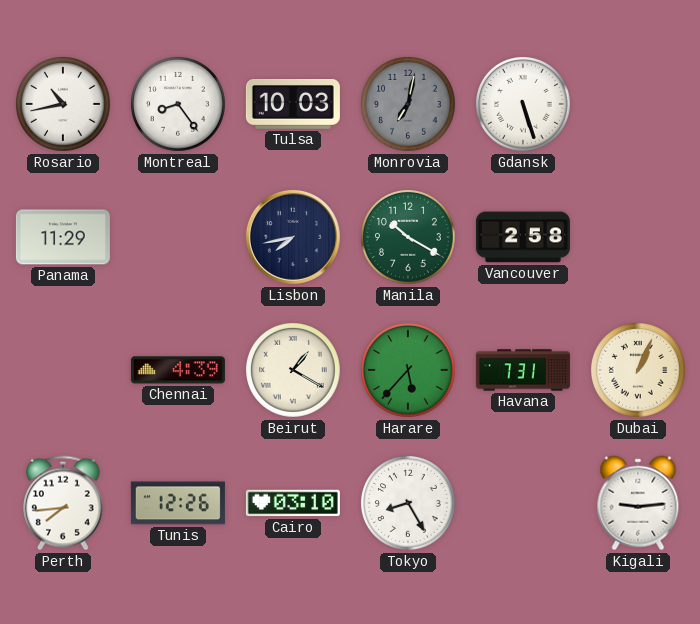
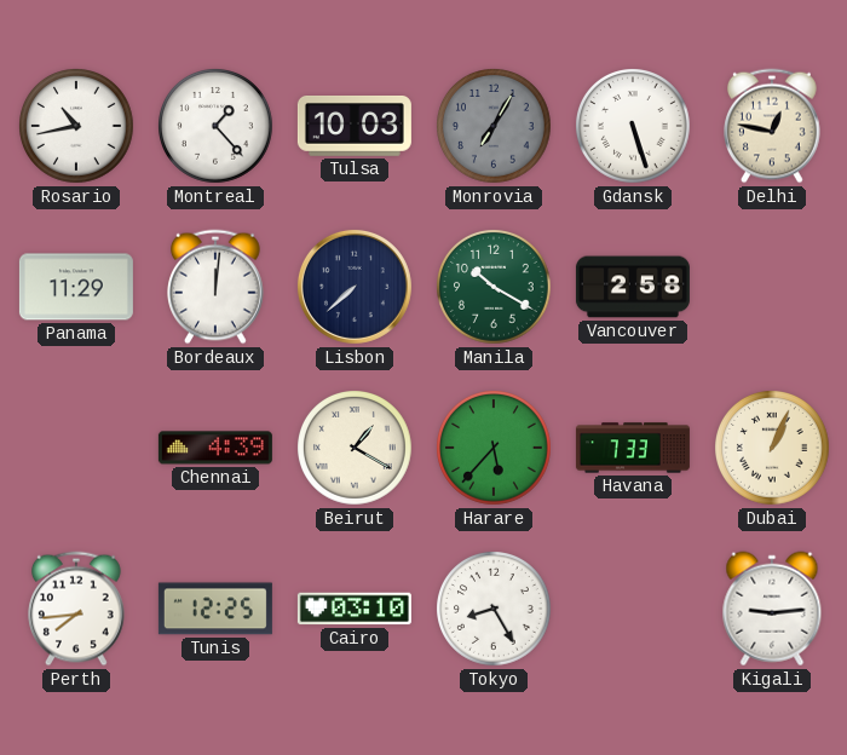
Montreal: 8:24 -> 1:23 (217, 127)
Monrovia: 7:02 -> 7:05 (495, 127)
Delhi: none -> 12:47 (773, 126)
Bordeaux: none -> 12:01 (217, 287)
Lisbon: 7:43 -> 7:38 (355, 287)
Havana: 7:31 -> 7:33 (633, 448)
Tunis: 12:26 -> 12:25 (215, 609)
